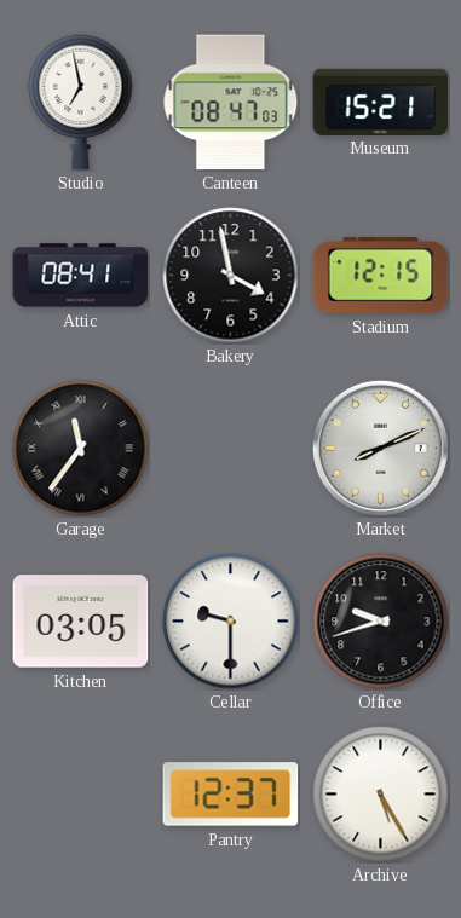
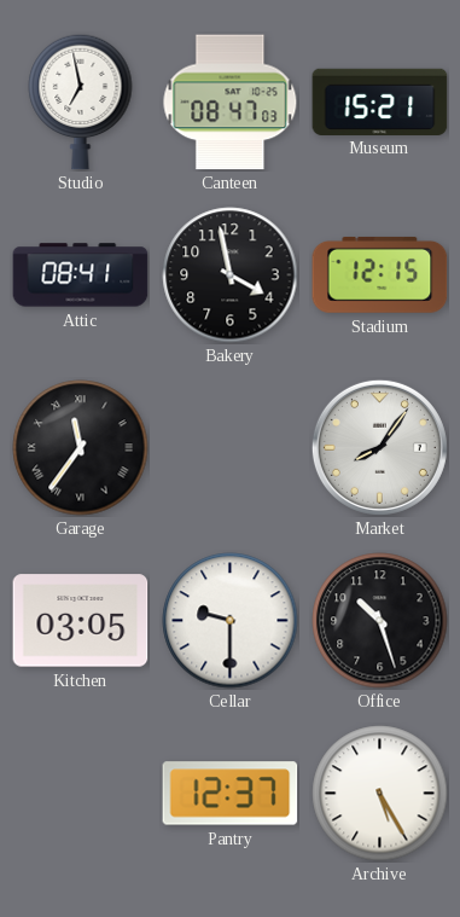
Market: 8:11 -> 8:06 (379, 447)
Office: 9:42 -> 10:27 (380, 621)
